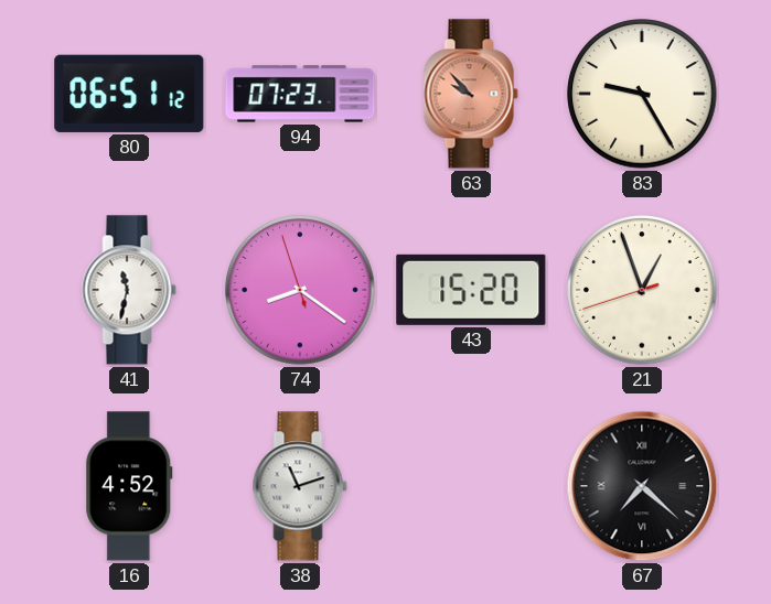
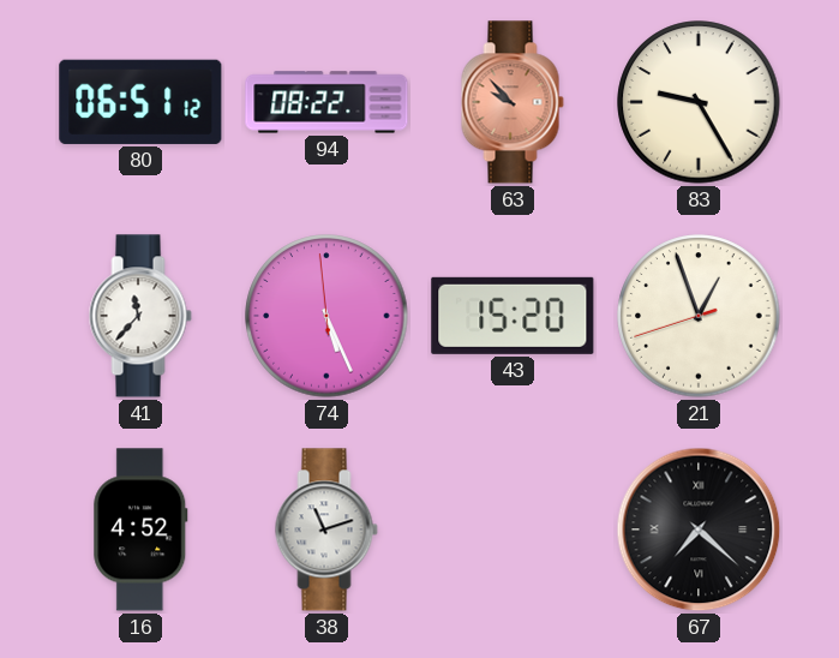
94: 07:23 -> 08:22 (326, 102)
41: 11:32 -> 11:37 (140, 316)
74: 8:20 -> 5:25 (326, 316)
